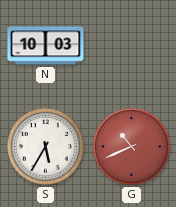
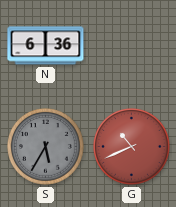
N: 10:03 -> 6:36 (46, 46)
S dial: white -> grey (46, 147)
